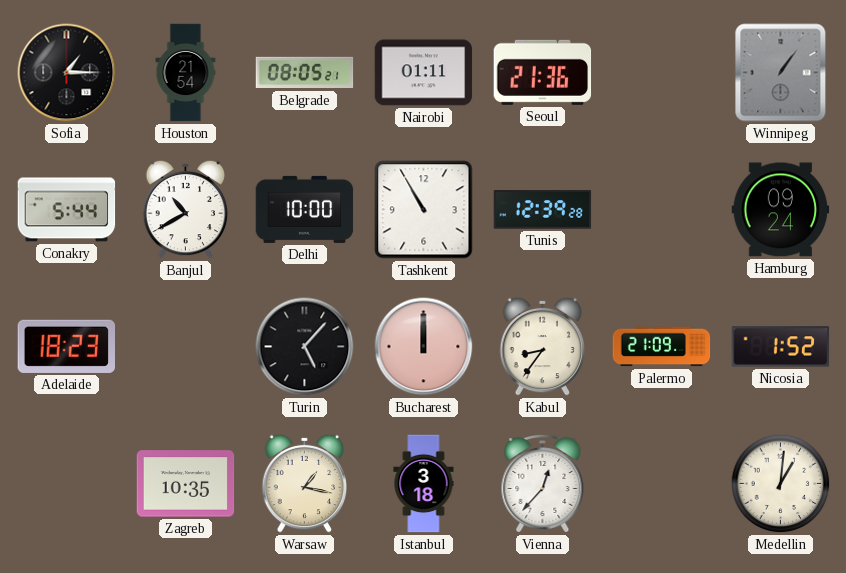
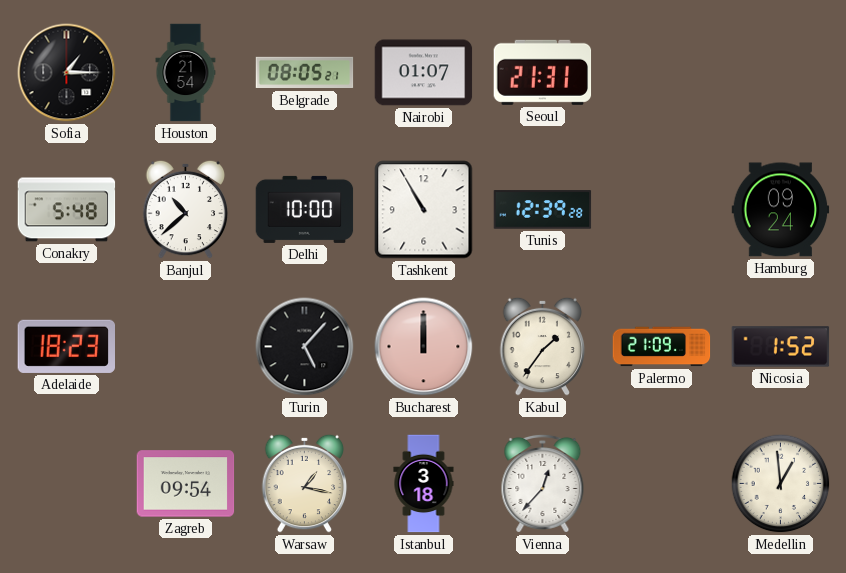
Nairobi: 01:11 -> 01:07 (424, 73)
Seoul: 21:36 -> 21:31 (543, 72)
Winnipeg: 1:06 -> none (781, 73)
Conakry: 5:44 -> 5:48 (67, 210)
Banjul: 10:40 -> 10:38 (186, 209)
Kabul: 8:36 -> 1:36 (543, 346)
Zagreb: 10:35 -> 09:54 (186, 484)
Medellin: 1:01 -> 12:59 (781, 484)
